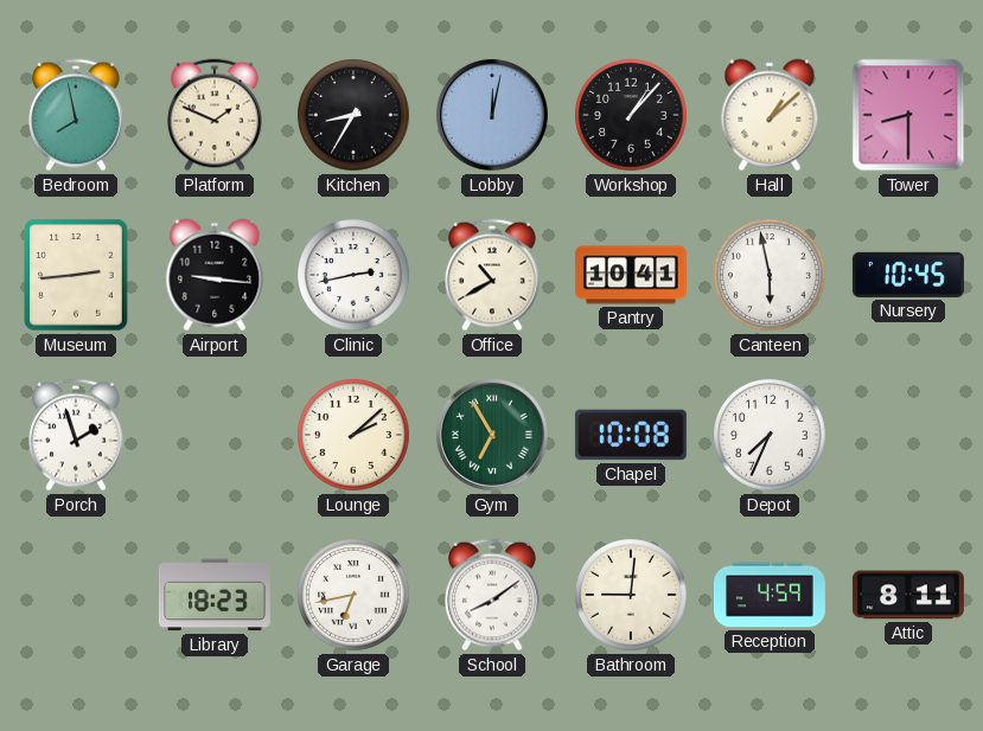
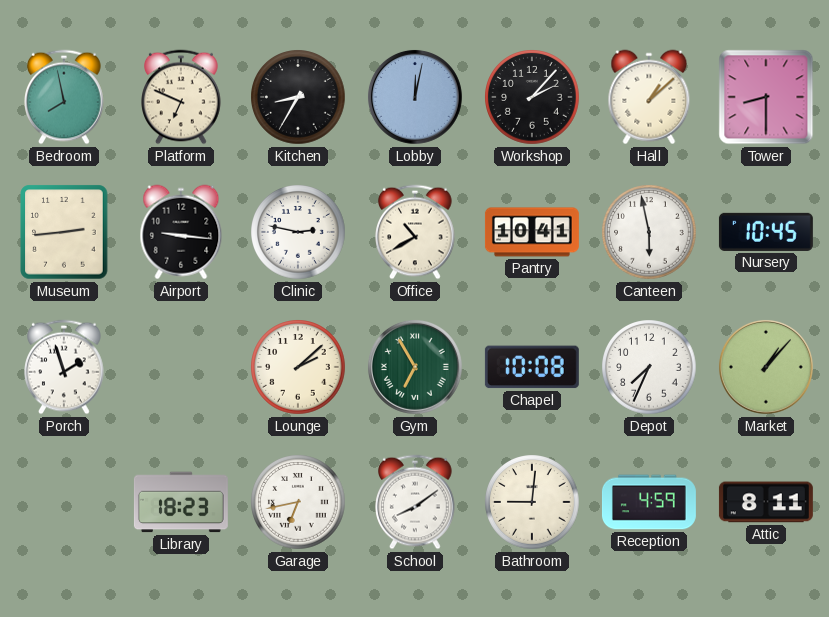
Platform: 1:49 -> 6:49 (181, 97)
Workshop: 1:07 -> 2:07 (532, 97)
Clinic: 2:43 -> 2:47 (298, 232)
Market: none -> 1:07 (766, 367)
